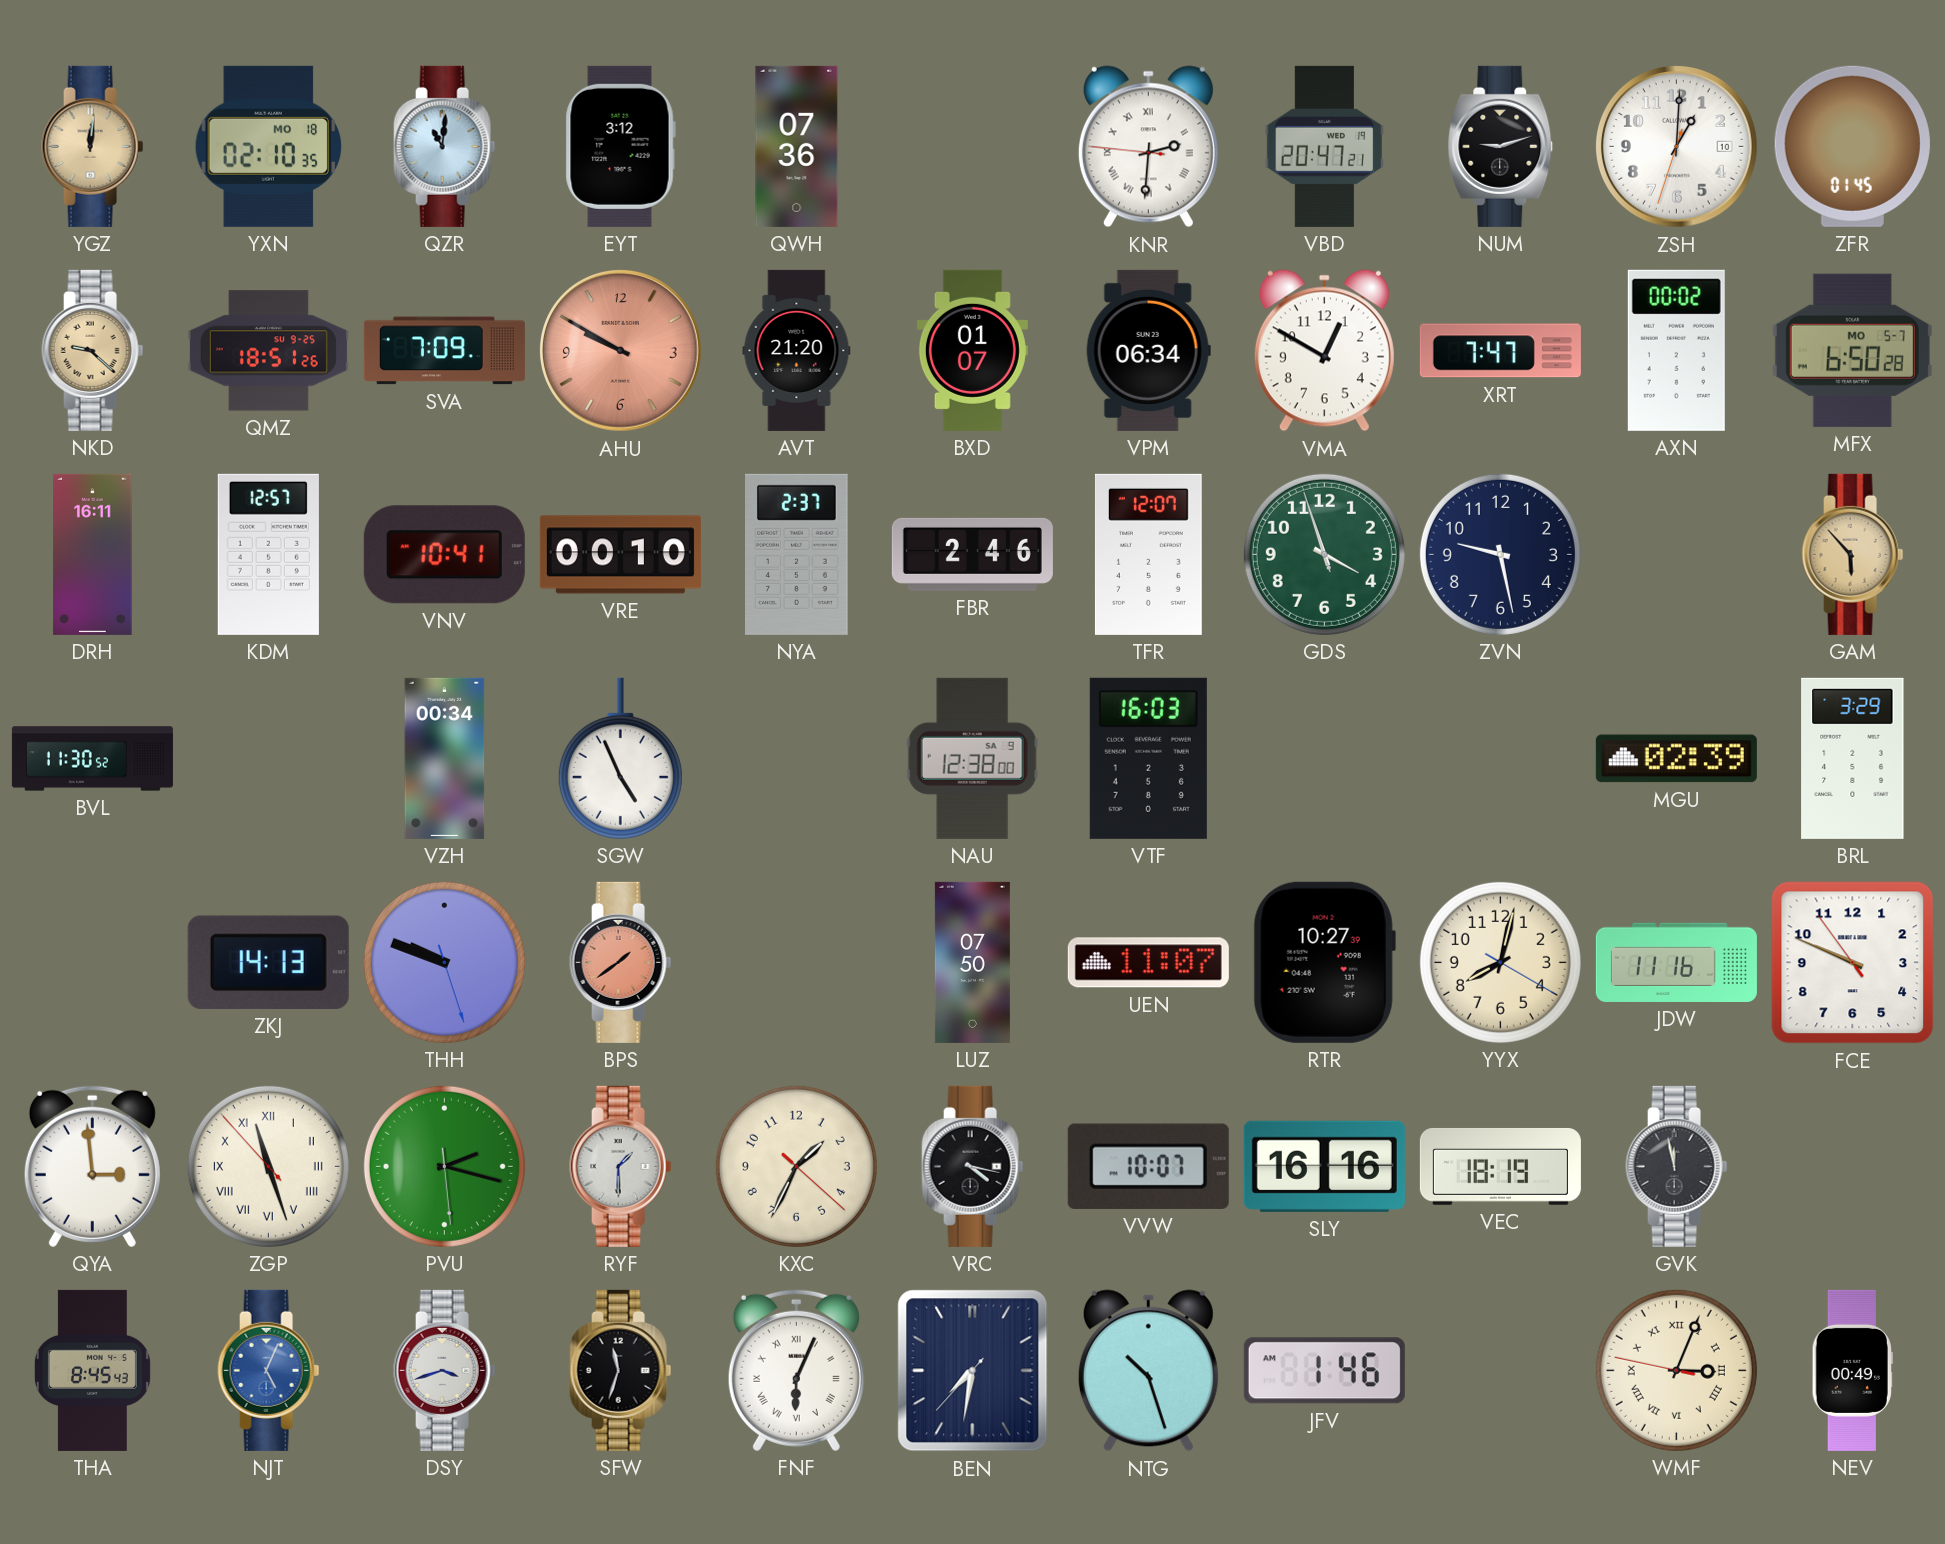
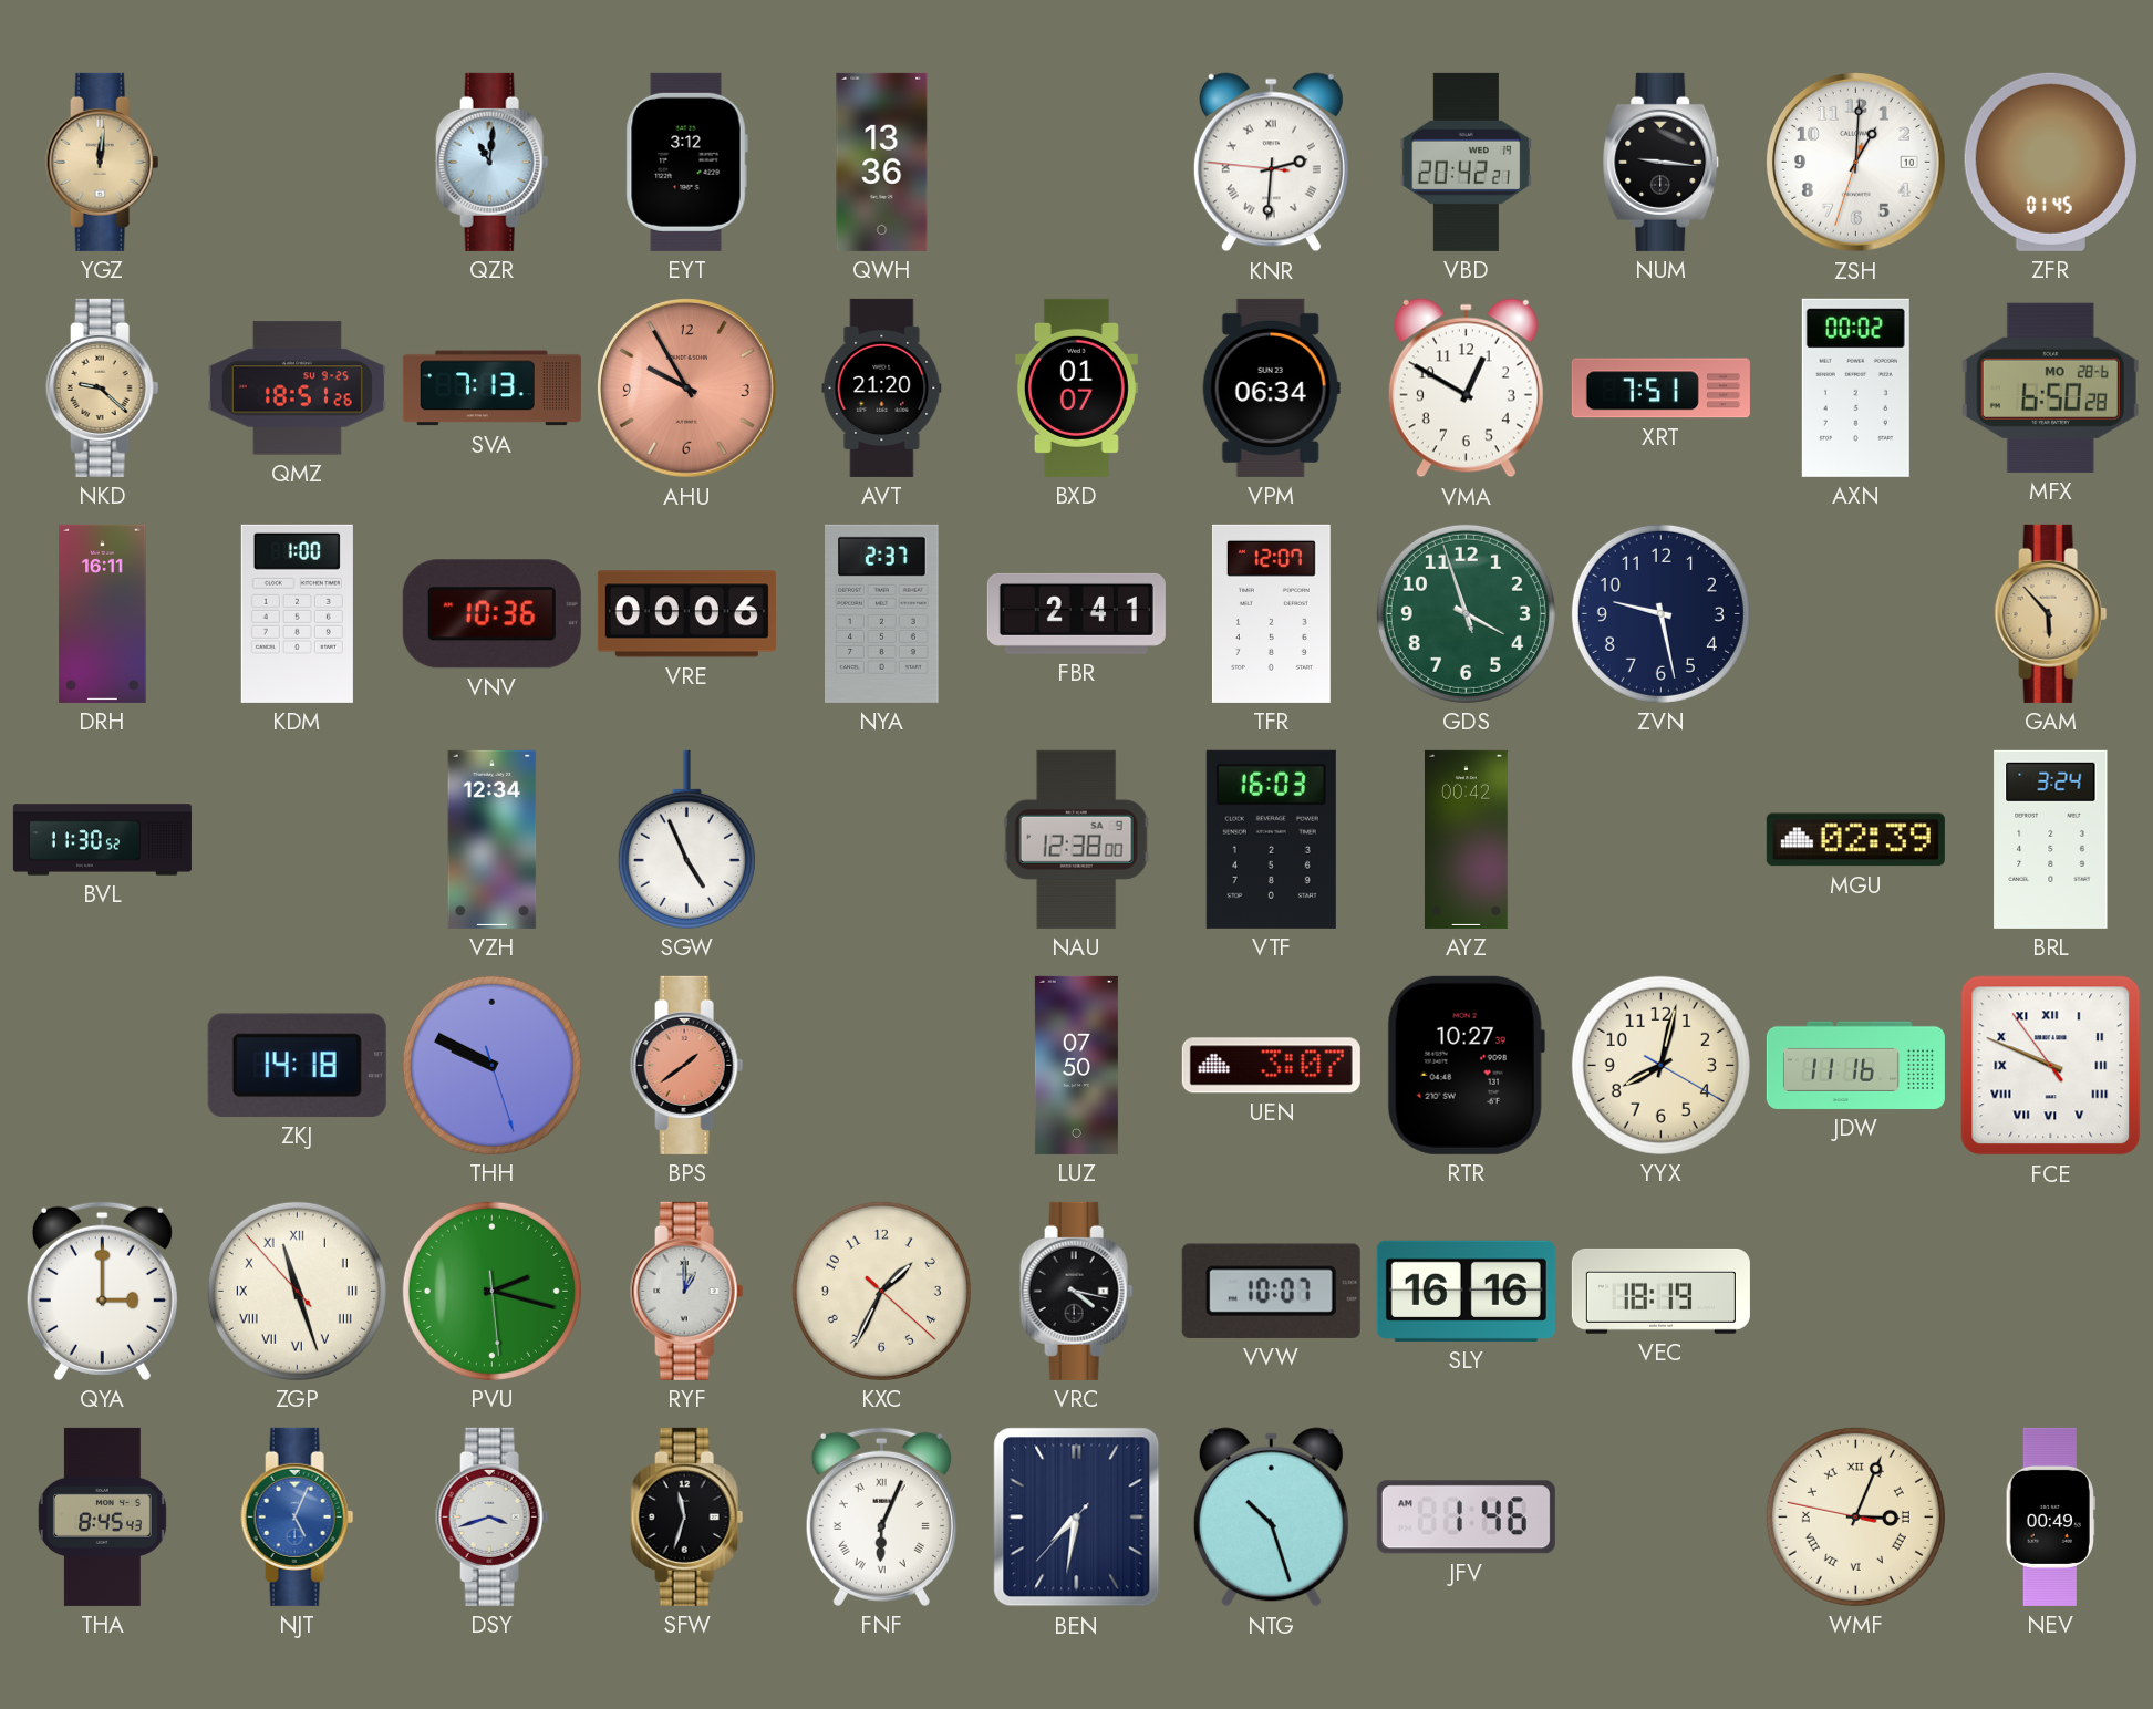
YXN: 02:10 -> none (269, 146)
QWH: 07:36 -> 13:36 (882, 162)
VBD: 20:47 -> 20:42 (1466, 162)
NUM: 9:12 -> 9:16 (1662, 162)
SVA: 7:09 -> 7:13 (491, 389)
AHU: 9:50 -> 9:55 (686, 387)
XRT: 7:47 -> 7:51 (1660, 389)
MFX date: MO 5-7 -> MO 28-6 (2050, 387)
KDM: 12:57 -> 1:00 (297, 613)
VNV: 10:41 -> 10:36 (491, 614)
VRE: 00:10 -> 00:06 (686, 614)
FBR: 2:46 -> 2:41 (1076, 613)
VZH: 00:34 -> 12:34 (493, 839)
AYZ: none -> 00:42 (1467, 839)
BRL: 3:29 -> 3:24 (2051, 839)
ZKJ: 14:13 -> 14:18 (297, 1065)
THH: 9:48 -> 9:49 (491, 1065)
UEN: 11:07 -> 3:07 (1271, 1066)
FCE numerals: Arabic -> Roman (2051, 1066)
QYA: 2:59 -> 3:00 (102, 1291)
RYF: 1:30 -> 1:00 (687, 1291)
GVK: 11:58 -> none (1677, 1166)
